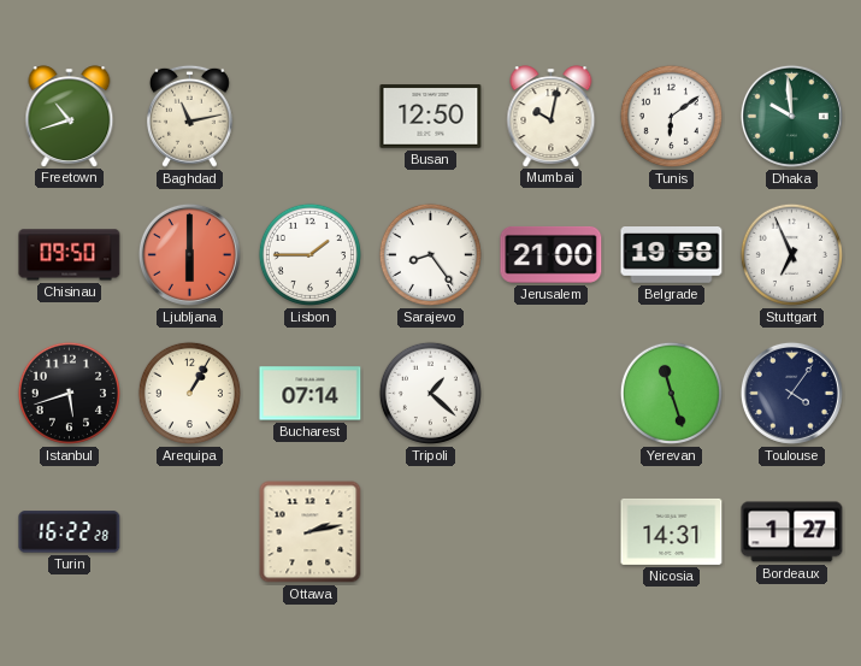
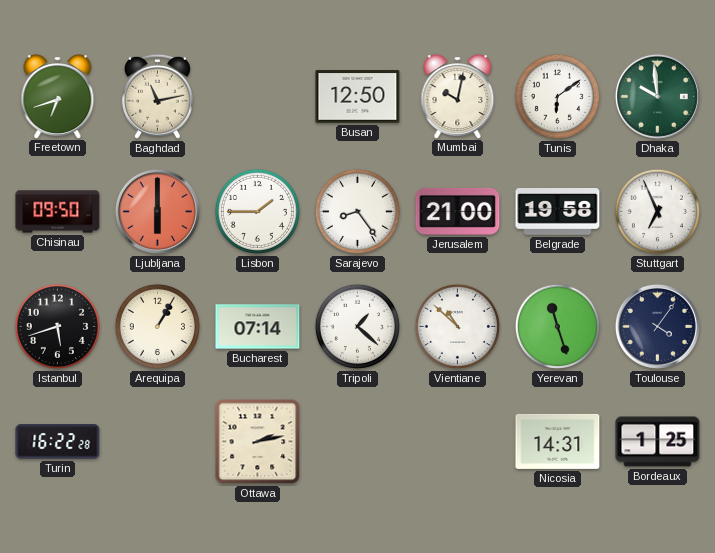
Freetown: 10:42 -> 6:42 (58, 96)
Vientiane: none -> 10:52 (457, 326)
Bordeaux: 1:27 -> 1:25 (658, 442)
